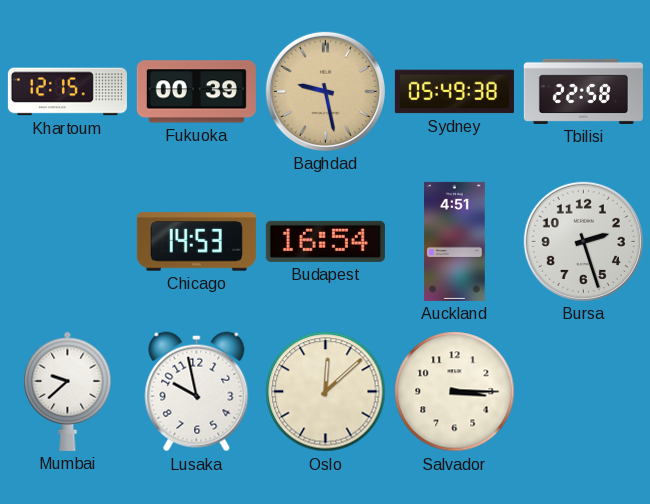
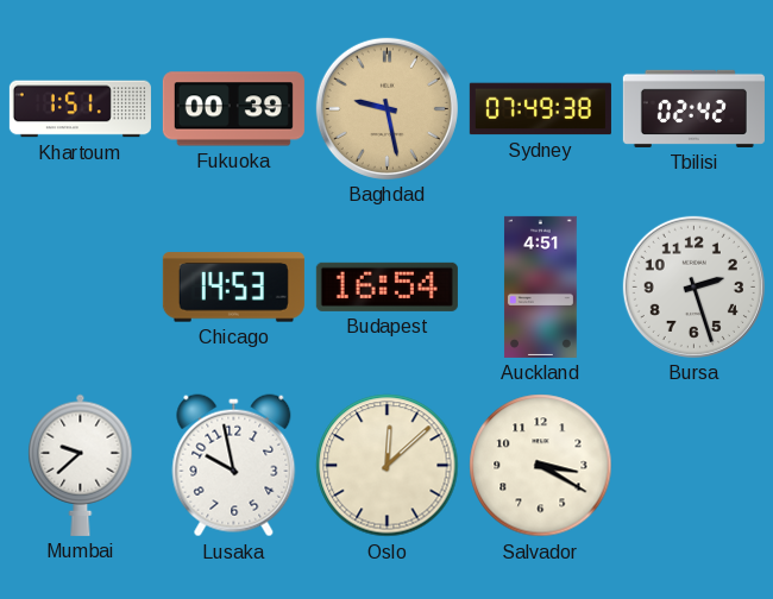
Khartoum: 12:15 -> 1:51 (80, 109)
Sydney: 05:49 -> 07:49 (540, 109)
Tbilisi: 22:58 -> 02:42 (693, 108)
Salvador: 3:15 -> 3:20 (541, 466)
